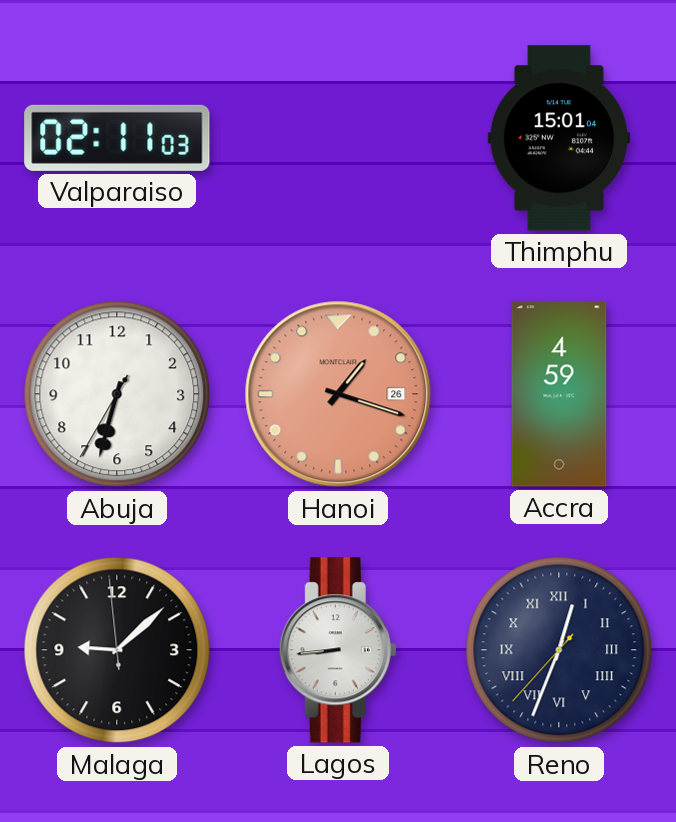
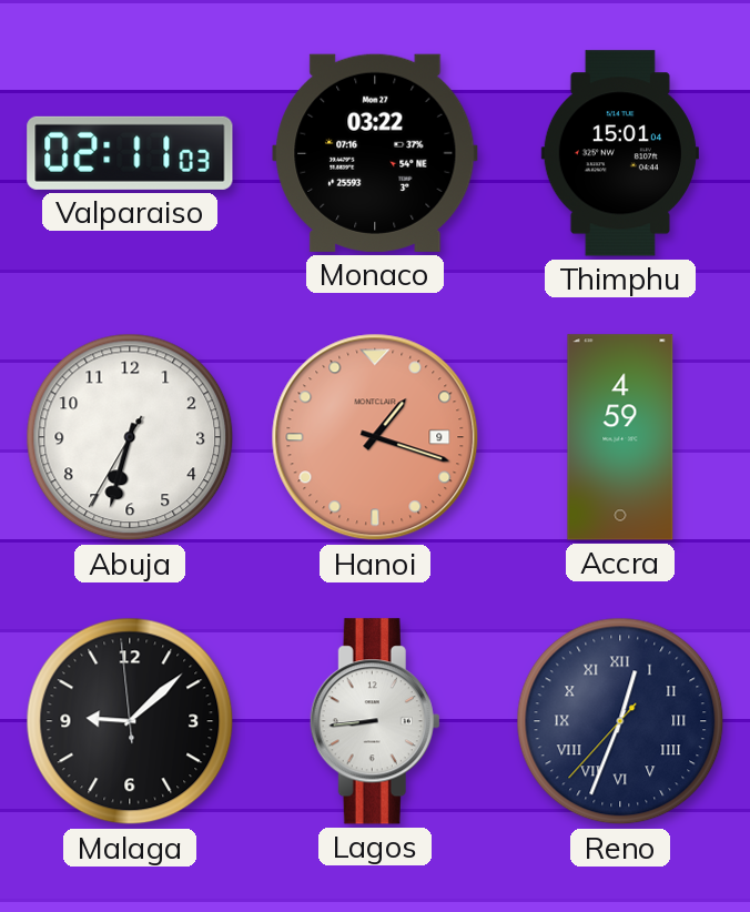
Monaco: none -> 03:22 (375, 153)
Hanoi date: 26 -> 9 (375, 437)
